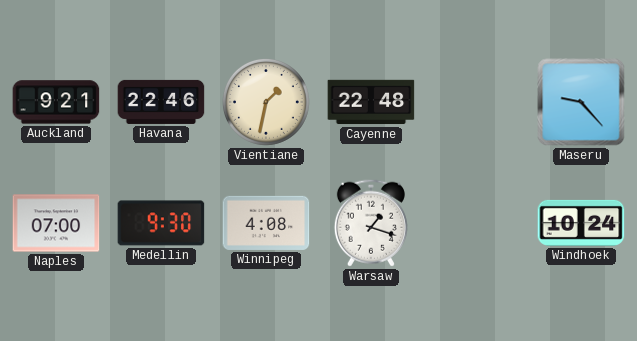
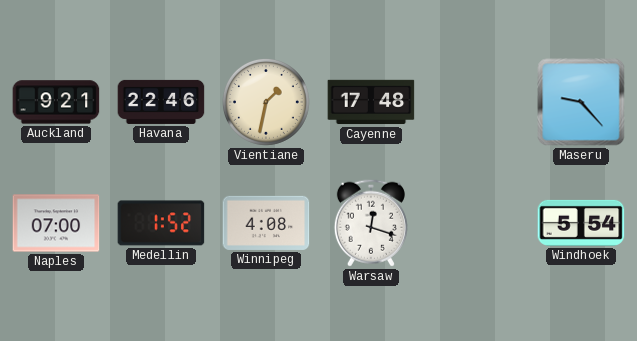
Cayenne: 22:48 -> 17:48 (371, 102)
Medellin: 9:30 -> 1:52 (161, 223)
Warsaw: 1:18 -> 12:18 (371, 223)
Windhoek: 10:24 -> 5:54 (581, 223)
